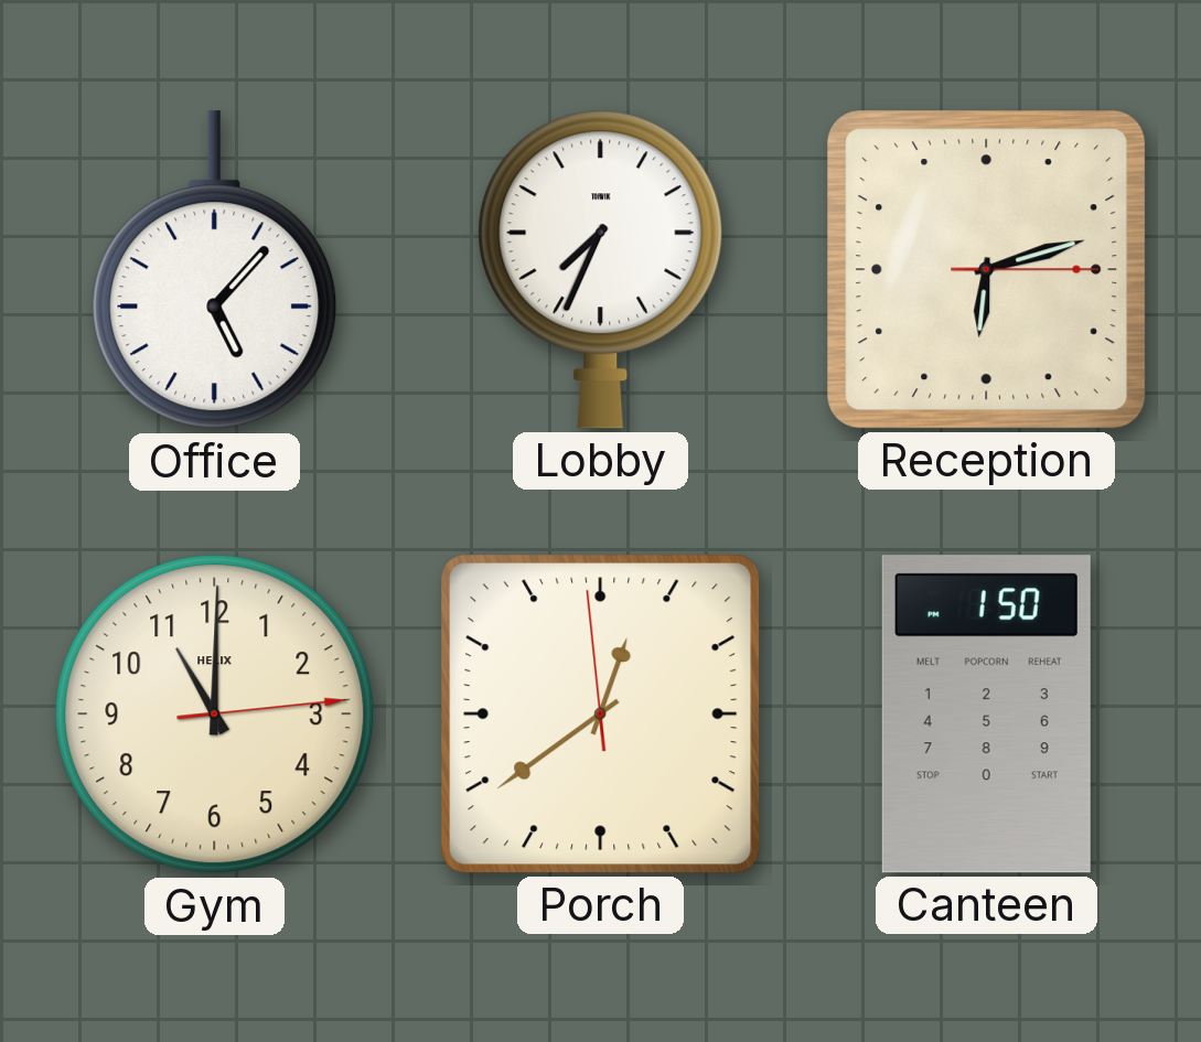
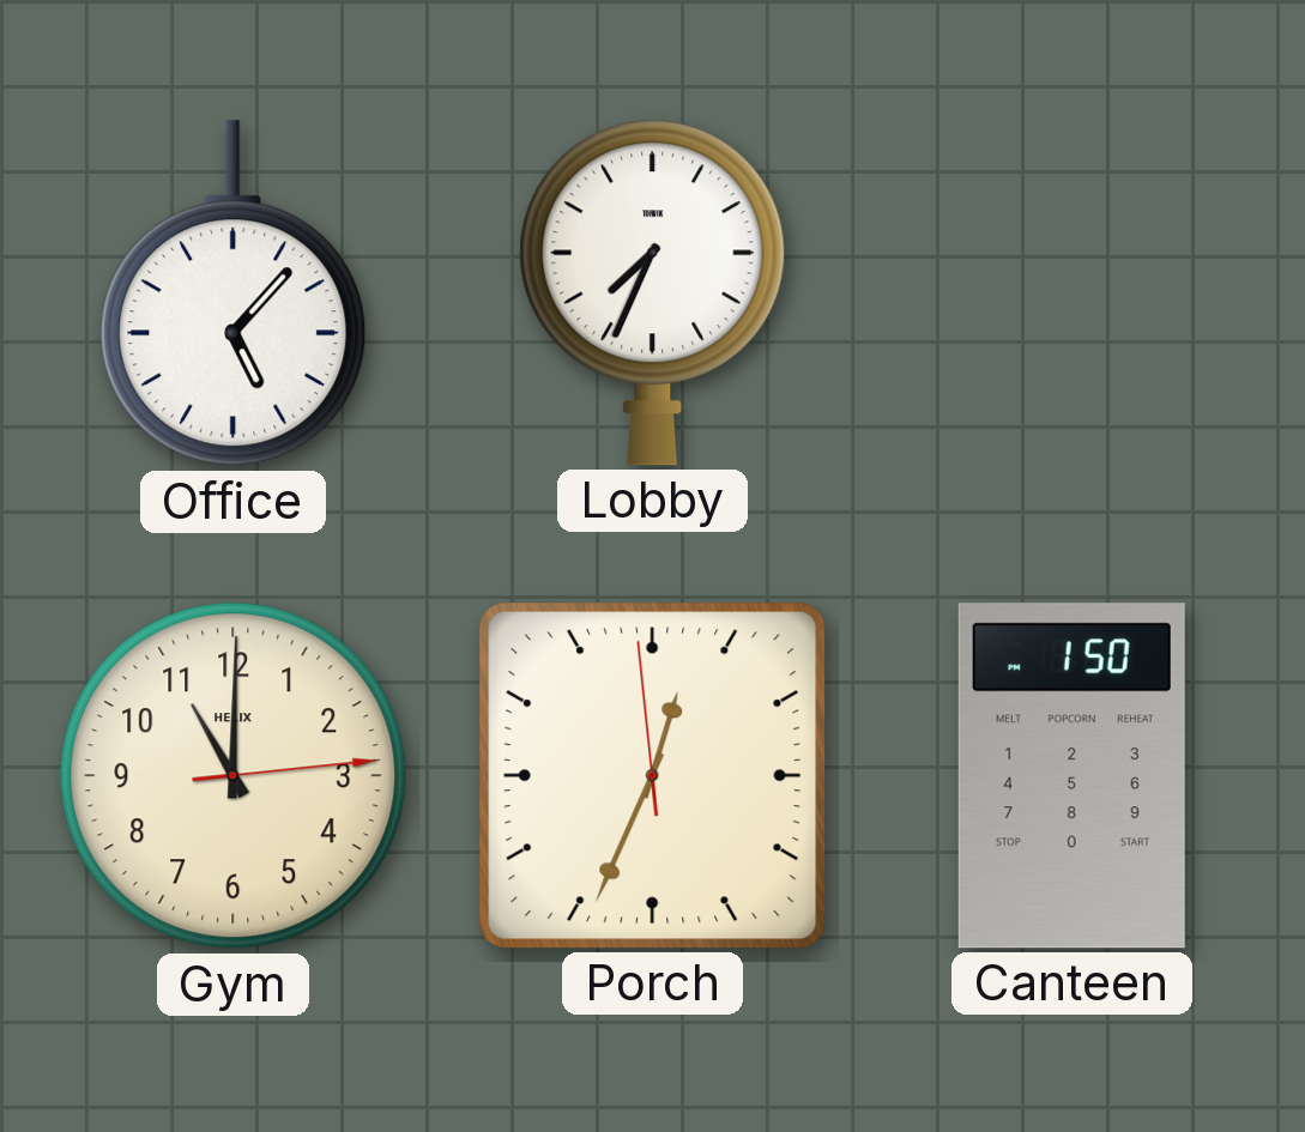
Reception: 6:12 -> none (987, 270)
Porch: 12:38 -> 12:33 (653, 776)
